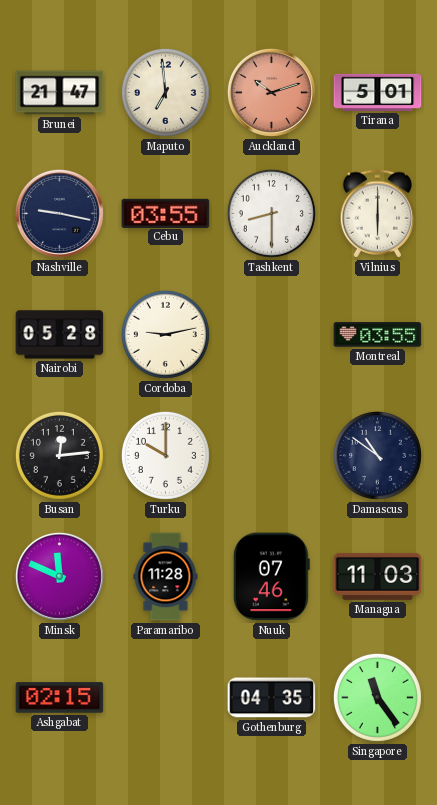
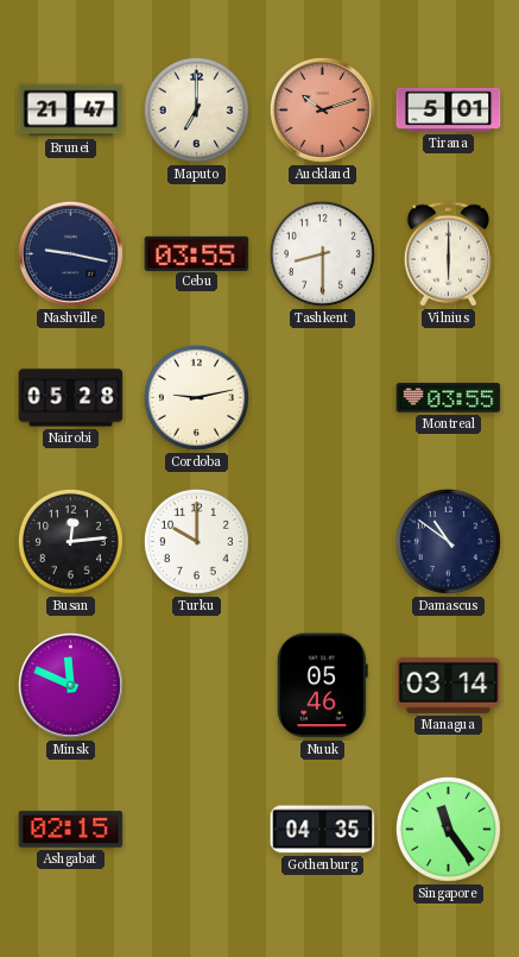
Maputo: 6:59 -> 7:00 (196, 109)
Paramaribo: 11:28 -> none (166, 577)
Nuuk: 07:46 -> 05:46 (322, 686)
Managua: 11:03 -> 03:14 (449, 685)
